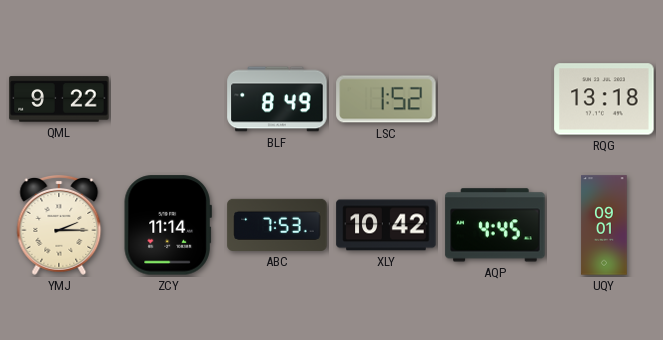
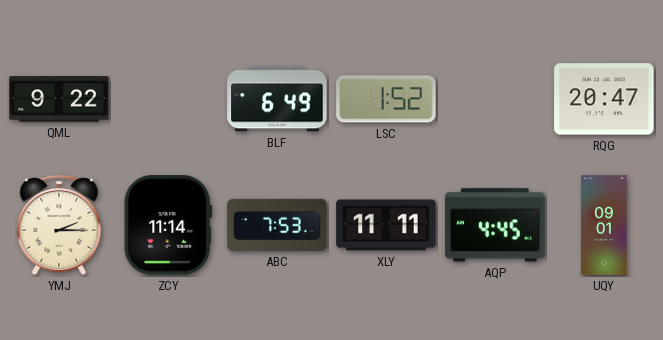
BLF: 8:49 -> 6:49 (277, 99)
RQG: 13:18 -> 20:47 (604, 99)
XLY: 10:42 -> 11:11 (386, 225)
